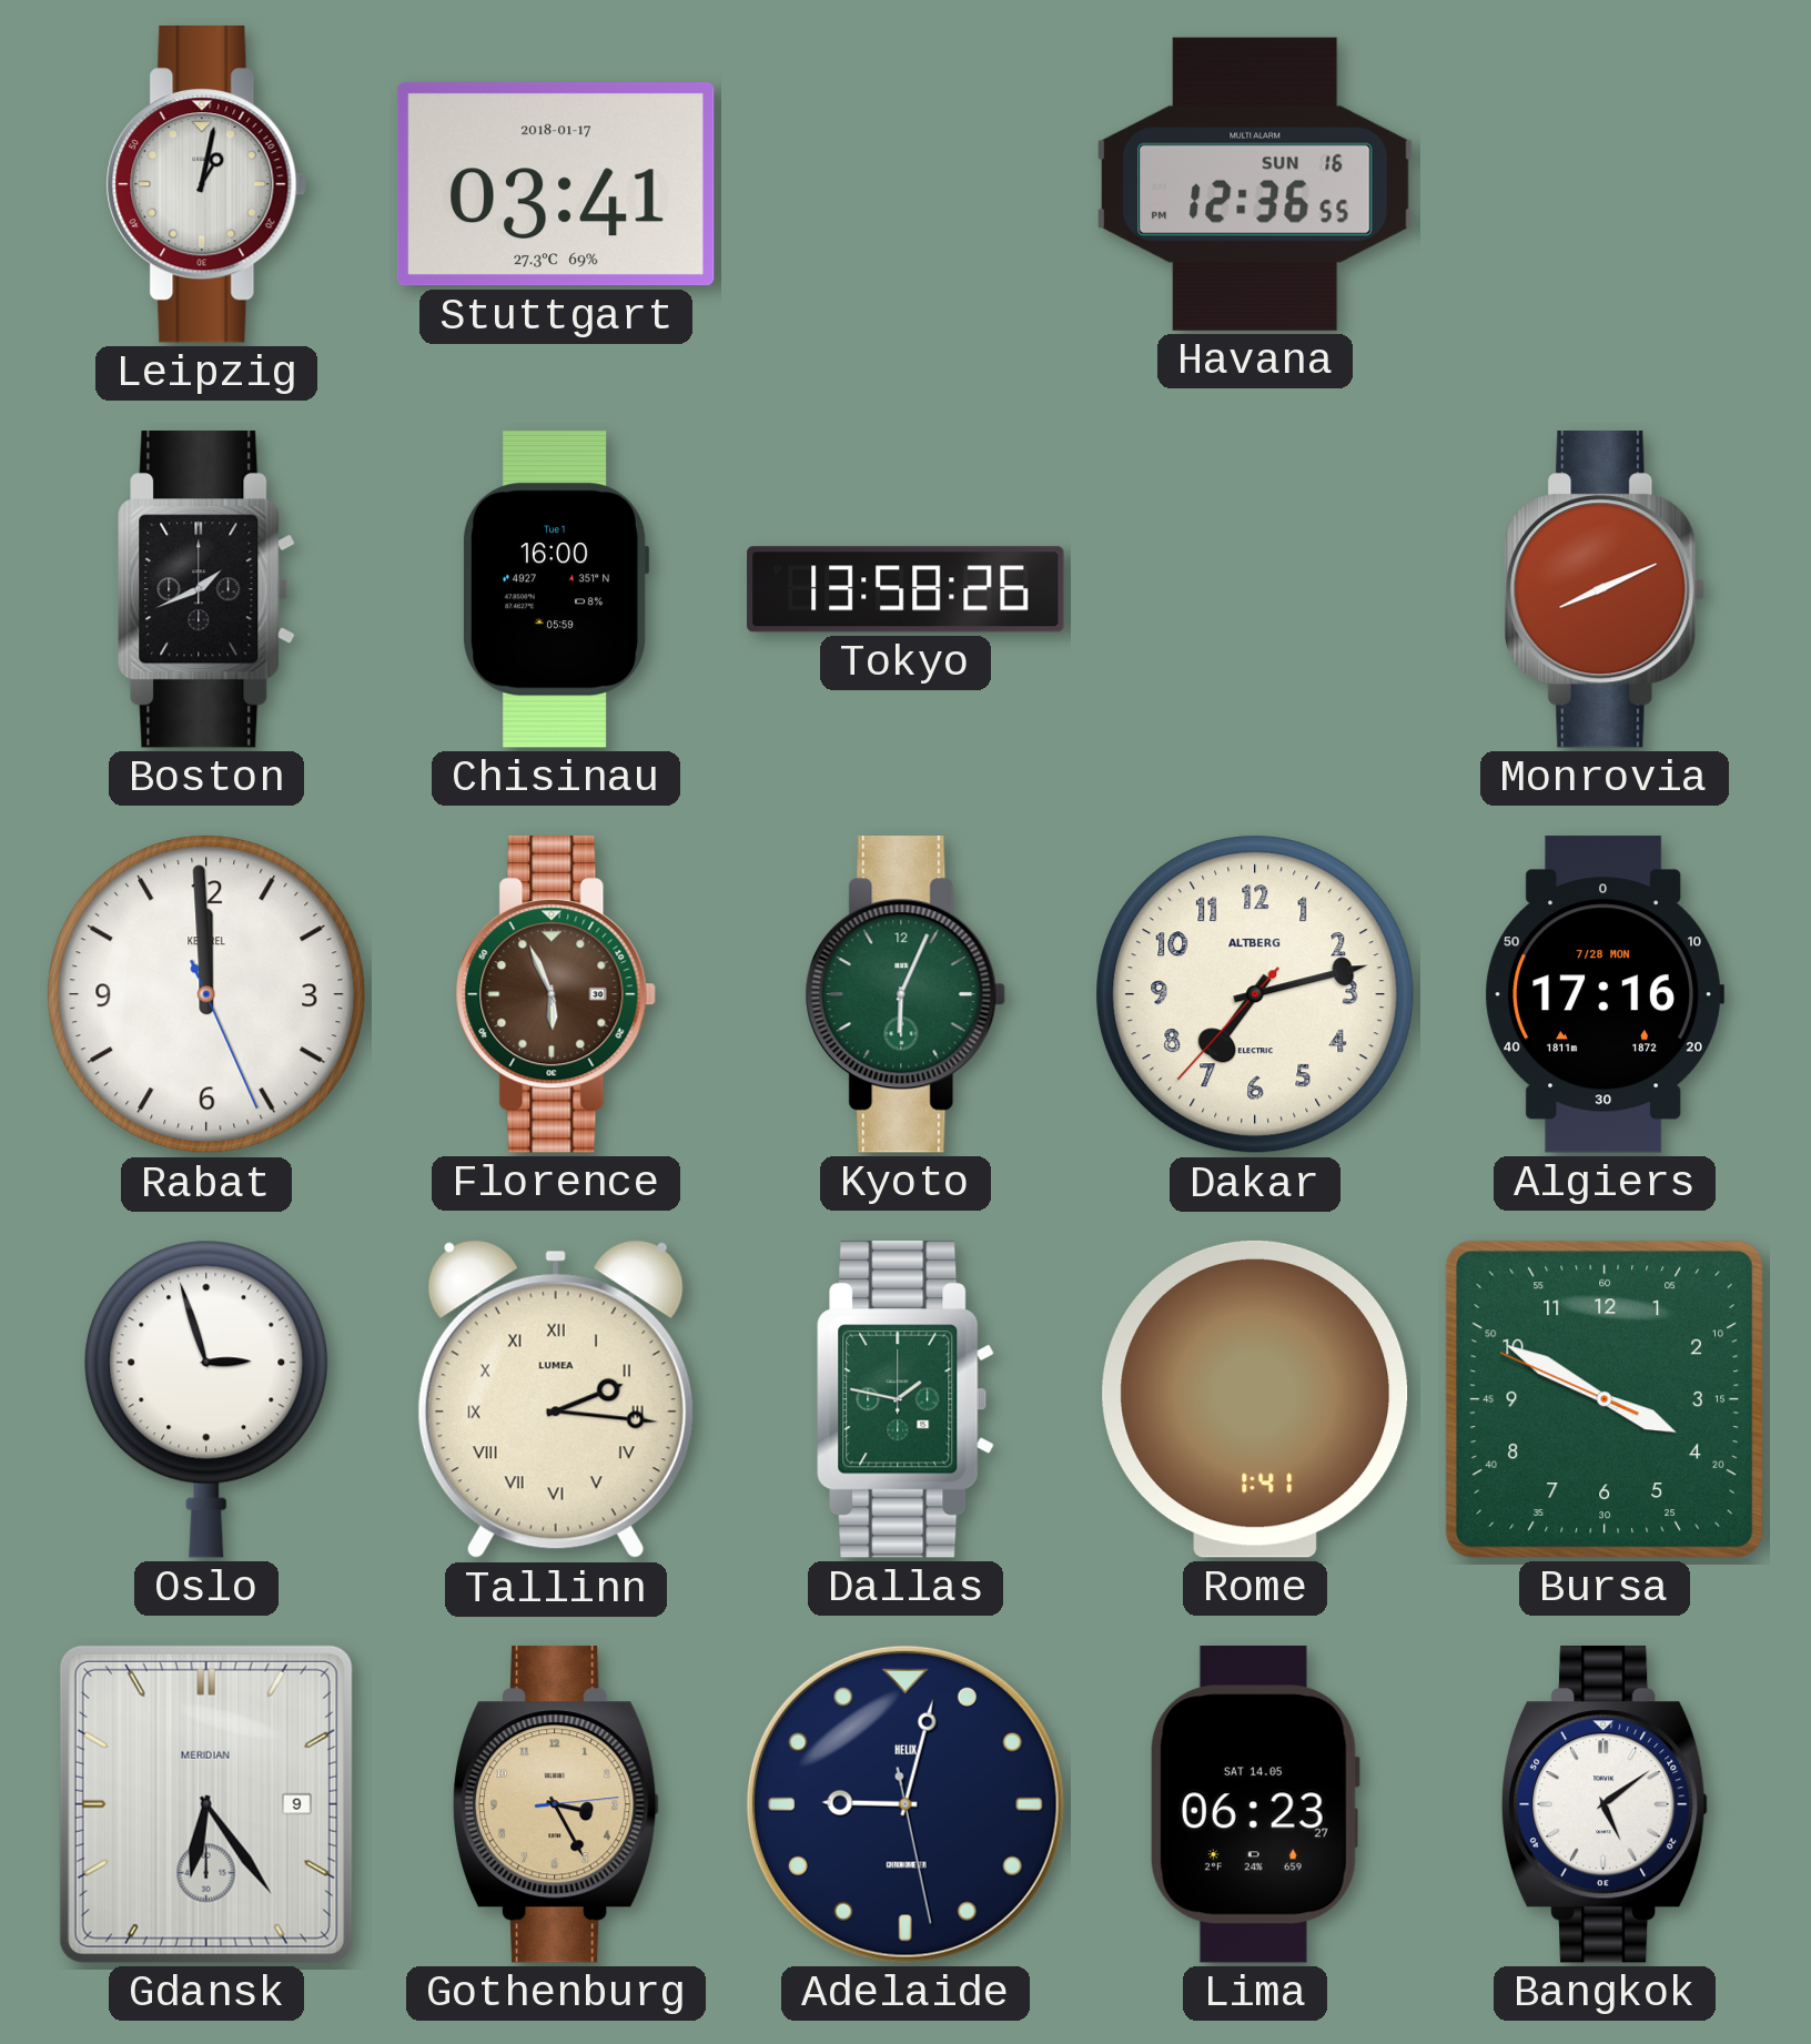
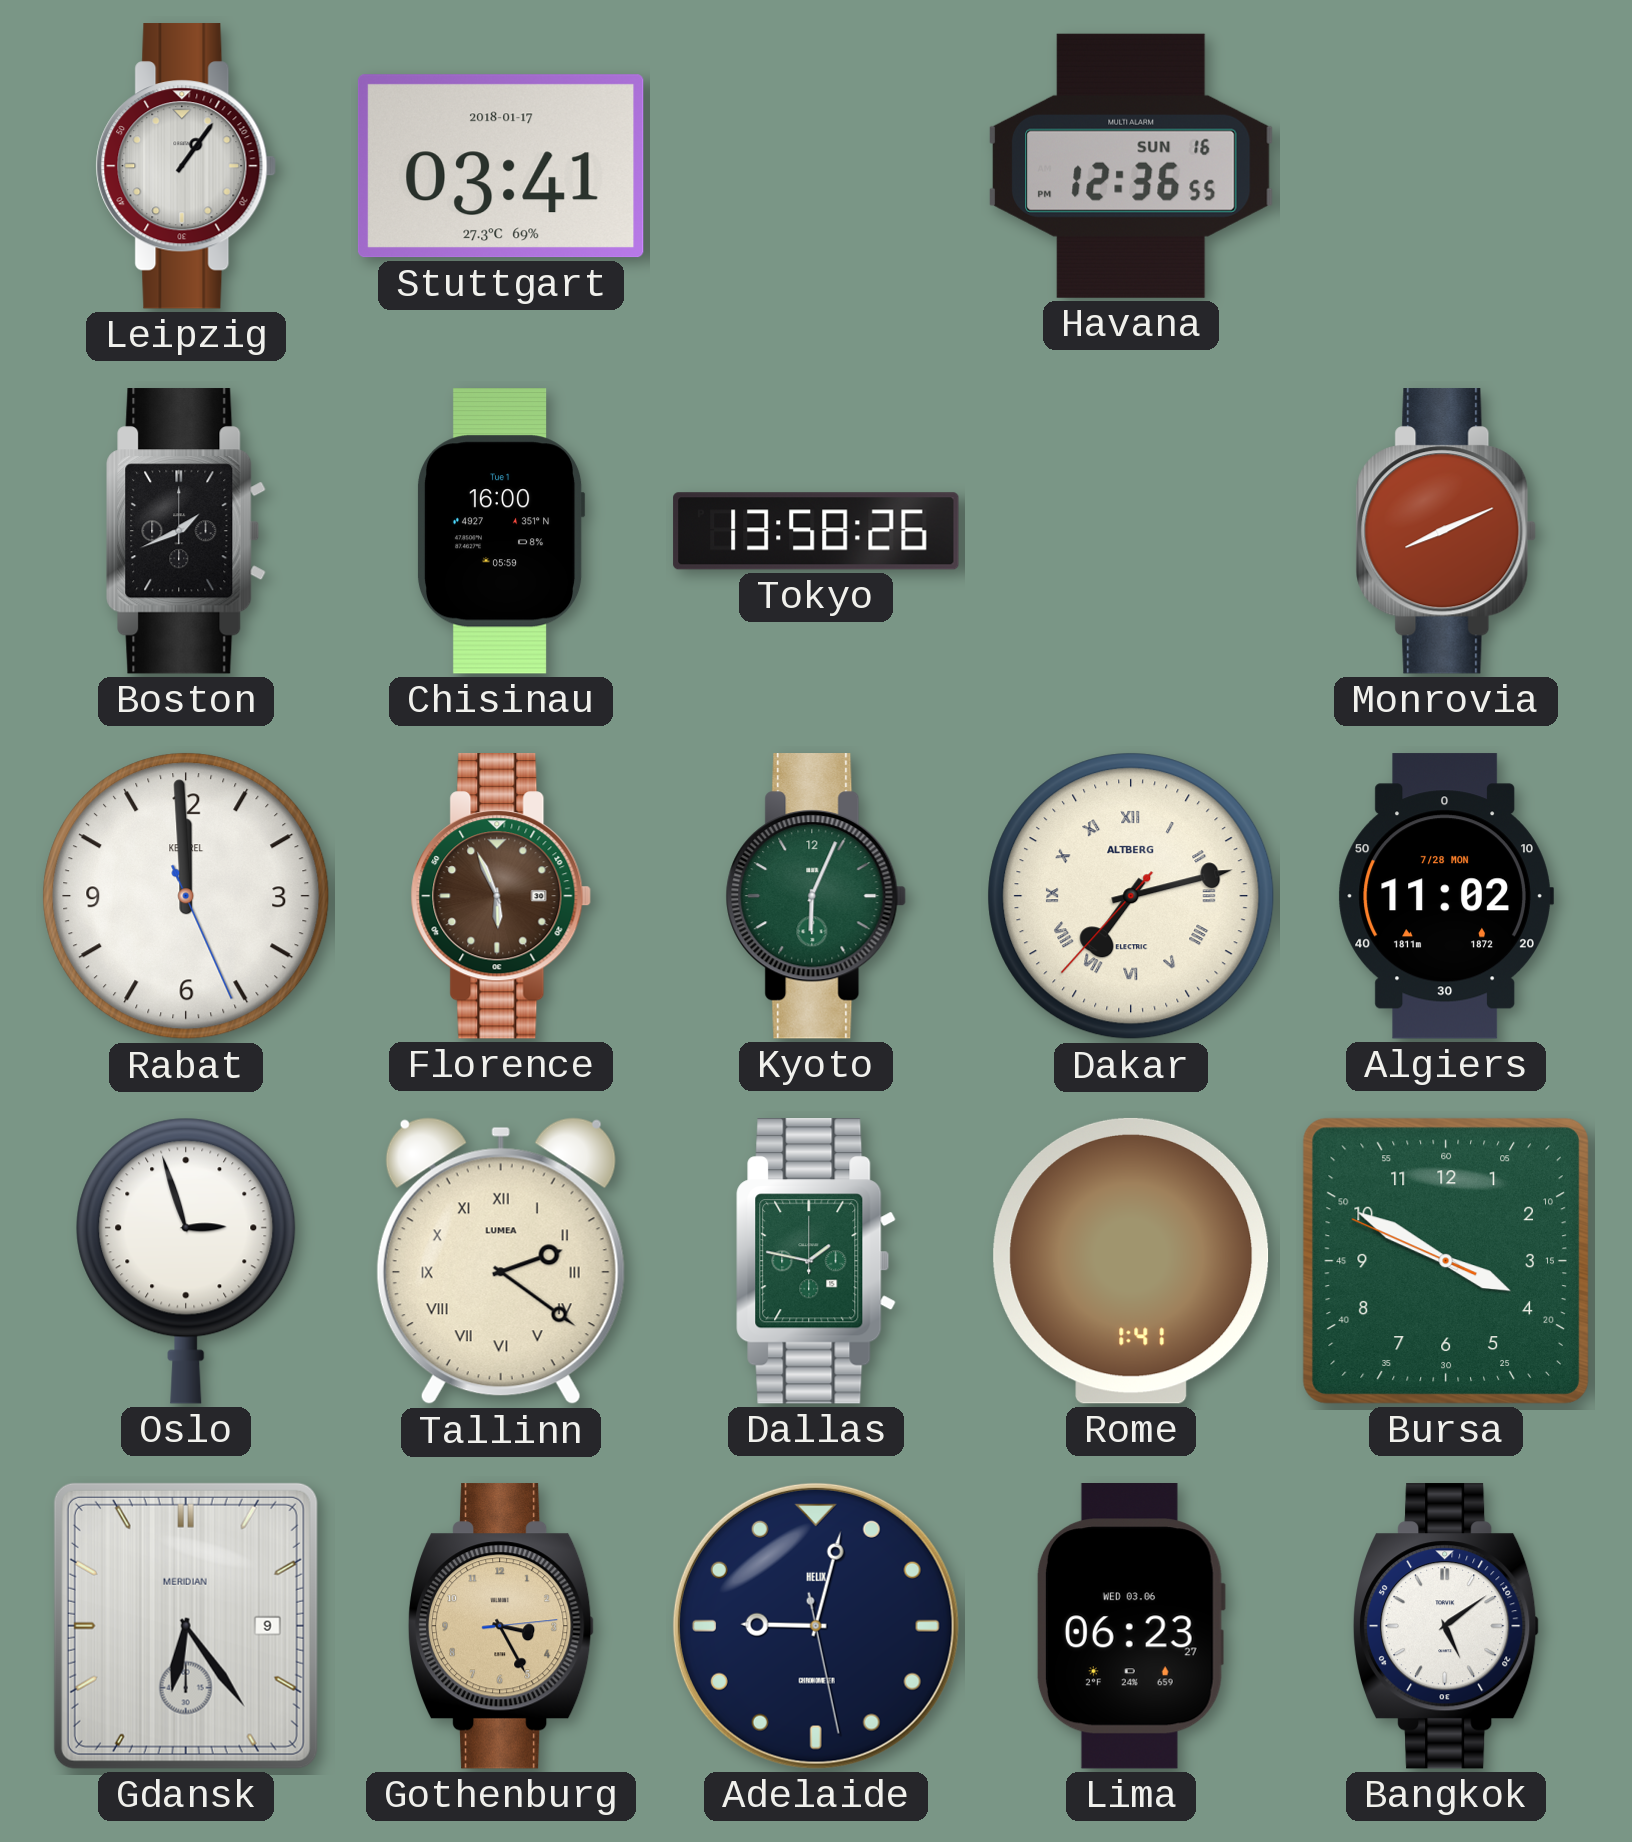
Leipzig: 1:02 -> 1:06 (186, 166)
Dakar numerals: Arabic -> Roman (1131, 896)
Algiers: 17:16 -> 11:02 (1446, 896)
Tallinn: 2:16 -> 2:21 (501, 1261)
Lima date: SAT 14.05 -> WED 03.06 (1130, 1627)
